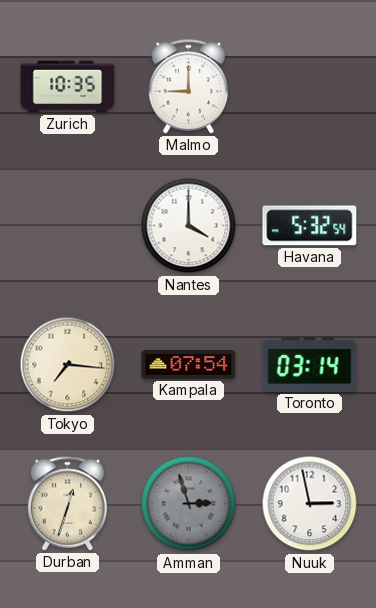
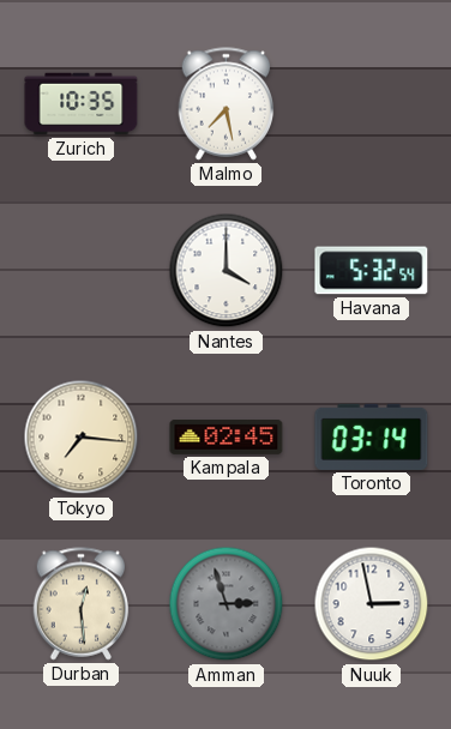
Malmo: 9:00 -> 7:28 (227, 104)
Kampala: 07:54 -> 02:45 (227, 436)
Durban: 12:33 -> 12:29 (82, 604)
